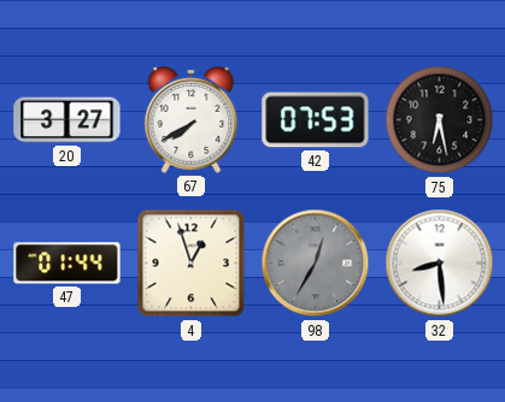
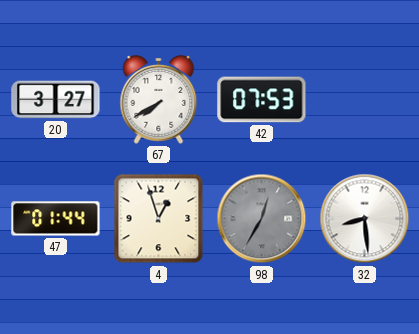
75: 6:28 -> none (440, 120)
